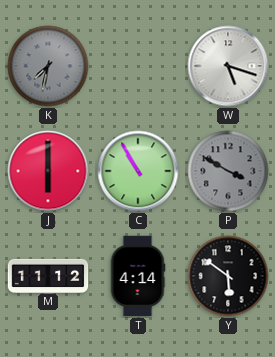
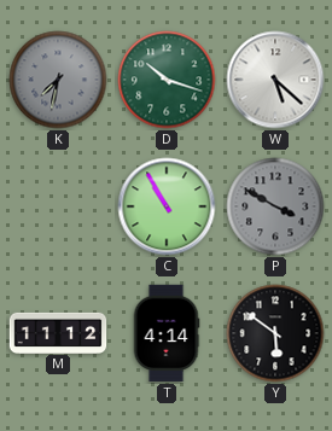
D: none -> 10:18 (167, 80)
W: 5:18 -> 5:22 (275, 80)
J: 6:00 -> none (48, 171)
